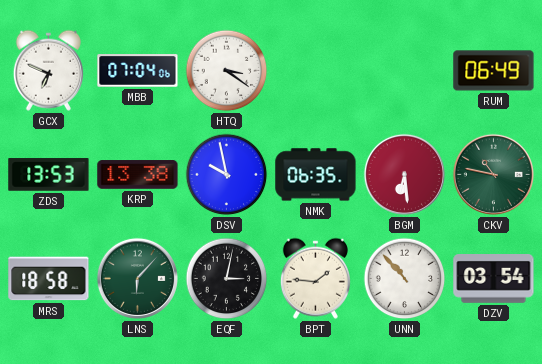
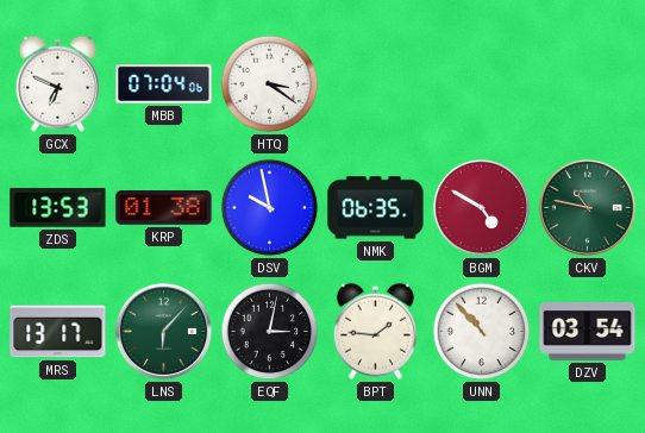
RUM: 06:49 -> none (494, 71)
KRP: 13:38 -> 01:38 (164, 208)
BGM: 6:29 -> 4:50 (481, 207)
MRS: 18:58 -> 13:17 (58, 332)
